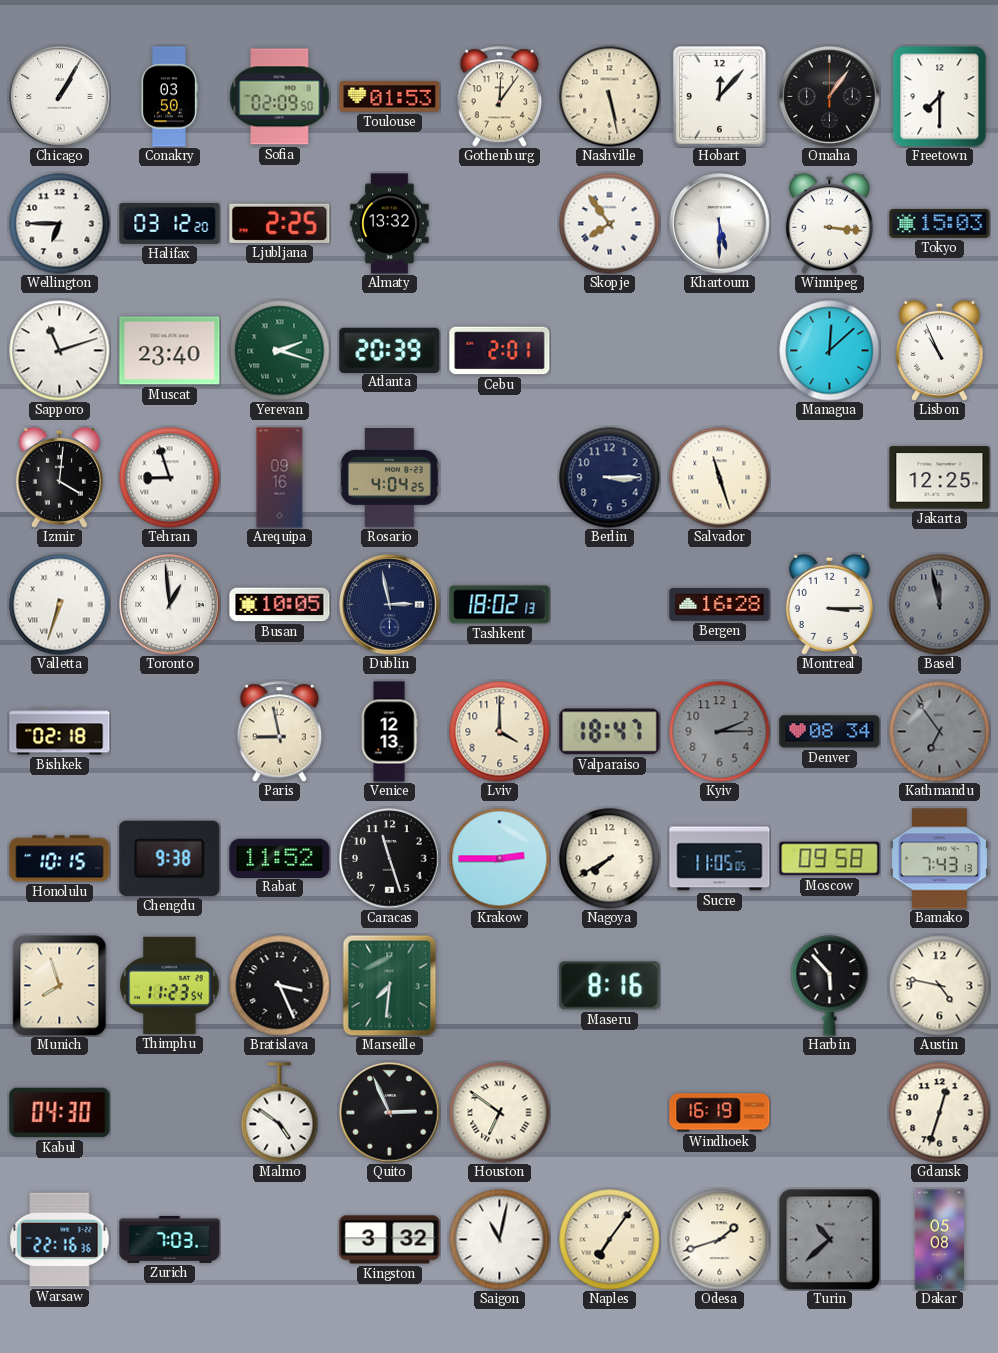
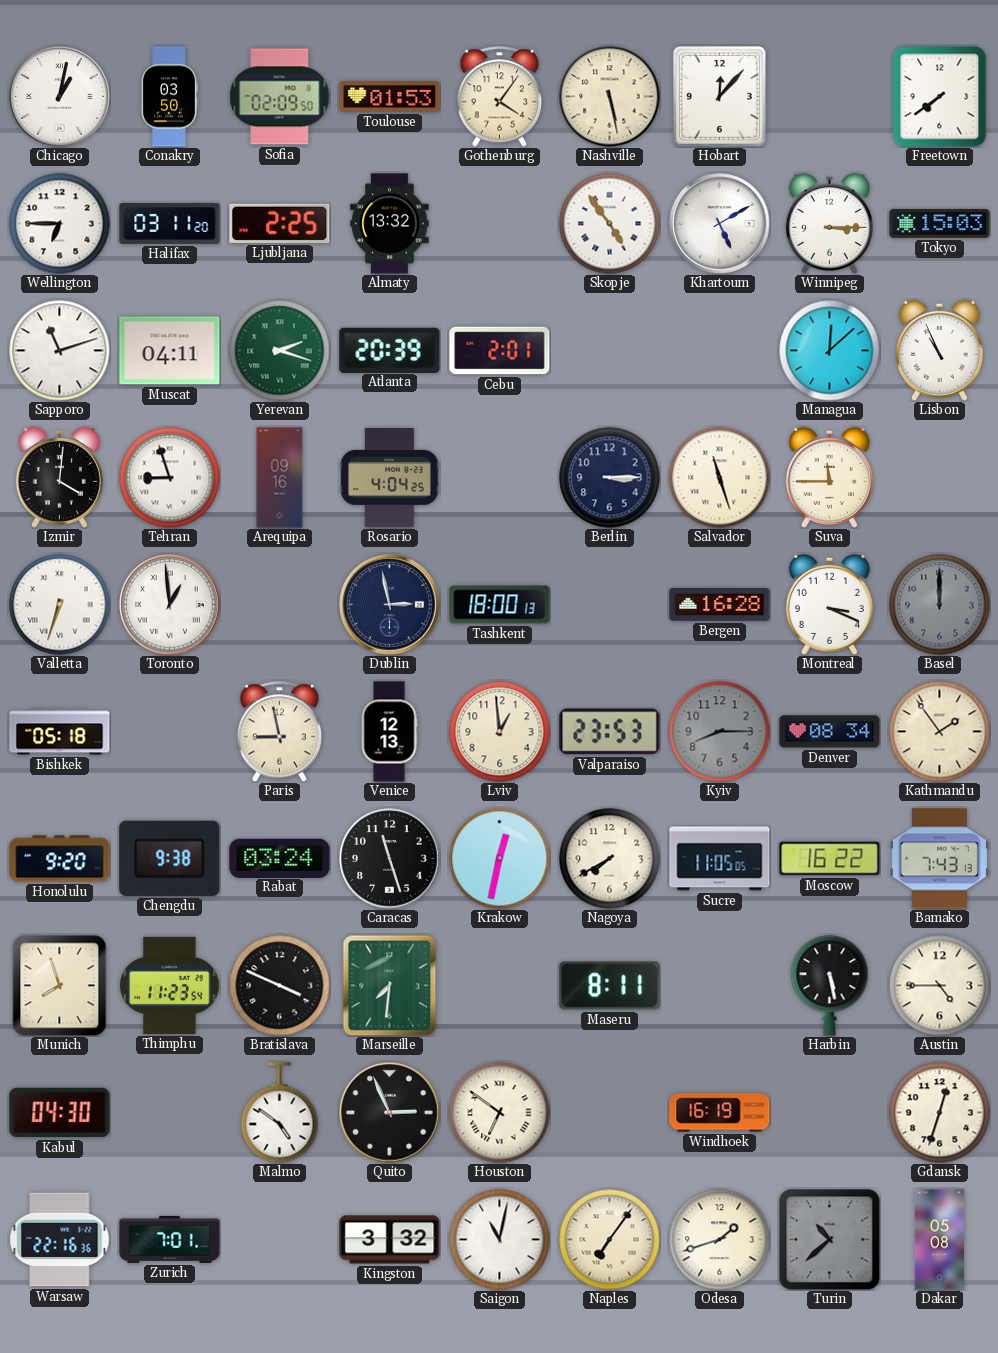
Chicago: 1:05 -> 1:02 (60, 97)
Gothenburg: 12:06 -> 4:06 (500, 97)
Omaha: 1:06 -> none (830, 97)
Freetown: 7:30 -> 7:39 (940, 96)
Halifax: 03:12 -> 03:11 (170, 223)
Skopje: 7:54 -> 4:54 (610, 224)
Khartoum: 5:30 -> 5:10 (720, 224)
Winnipeg: 3:16 -> 3:15 (829, 223)
Muscat: 23:40 -> 04:11 (170, 351)
Suva: none -> 11:45 (829, 477)
Jakarta: 12:25 -> none (940, 478)
Busan: 10:05 -> none (280, 605)
Tashkent: 18:02 -> 18:00 (500, 605)
Montreal: 3:15 -> 3:19 (829, 604)
Basel: 11:58 -> 12:00 (940, 605)
Bishkek: 02:18 -> 05:18 (60, 732)
Lviv: 4:00 -> 12:59 (500, 732)
Valparaiso: 18:47 -> 23:53 (610, 732)
Kyiv: 2:15 -> 8:15 (720, 732)
Kathmandu: 6:54 -> 1:54 (940, 732)
Kathmandu dial: grey -> cream (940, 732)
Honolulu: 10:15 -> 9:20 (60, 859)
Rabat: 11:52 -> 03:24 (280, 858)
Krakow: 2:45 -> 12:32 (500, 859)
Moscow: 09:58 -> 16:22 (830, 859)
Bratislava: 3:26 -> 3:49 (280, 986)
Maseru: 8:16 -> 8:11 (610, 986)
Harbin: 5:53 -> 5:28 (830, 986)
Austin: 4:47 -> 4:45 (940, 986)
Zurich: 7:03 -> 7:01 (170, 1239)
